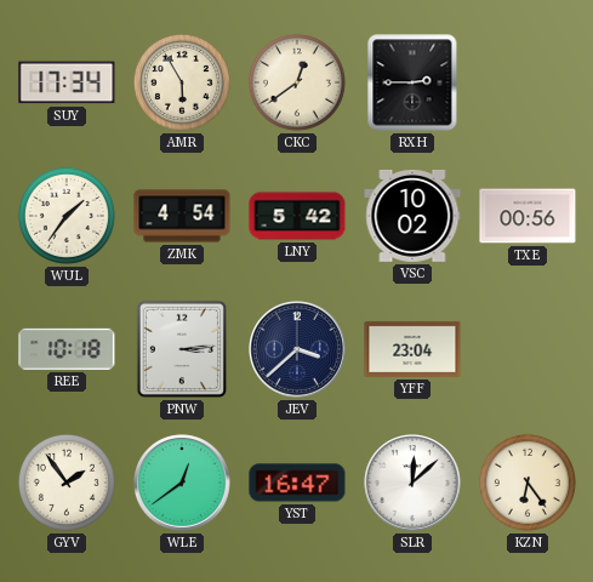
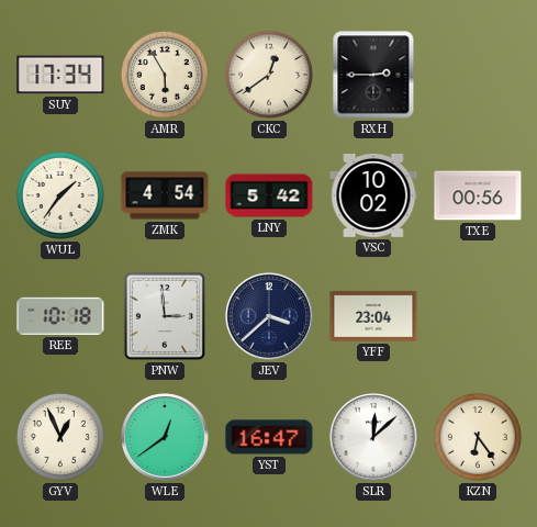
PNW: 3:14 -> 2:59 (165, 316)
GYV: 1:54 -> 12:56 (60, 437)
